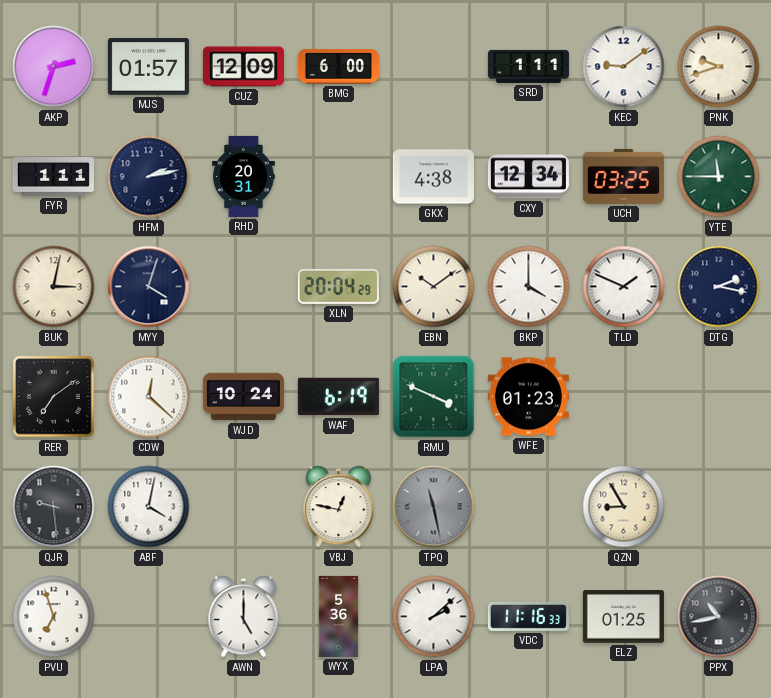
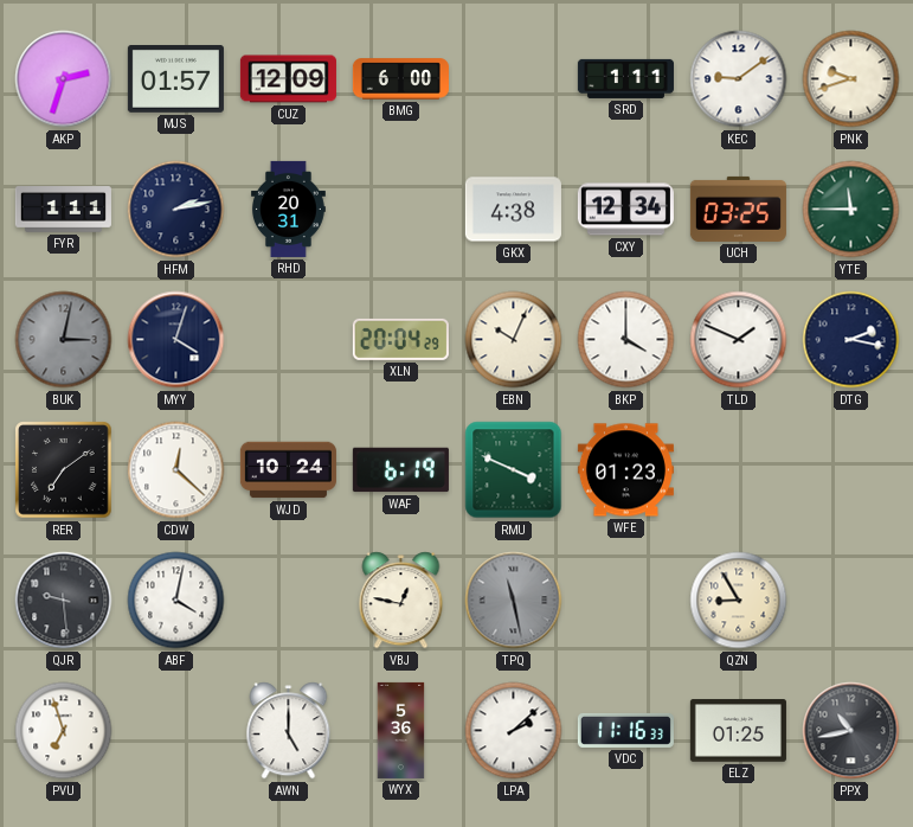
BUK dial: cream -> grey (64, 340)
EBN: 10:09 -> 10:04 (514, 340)
